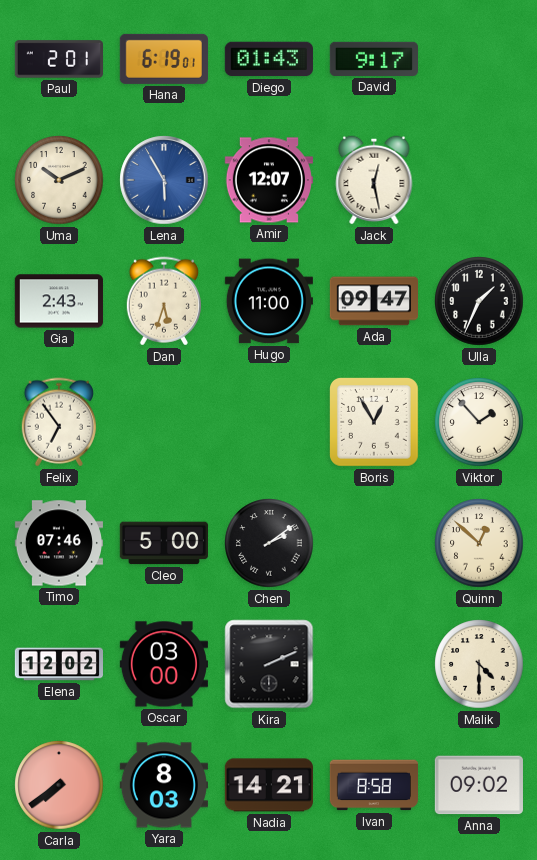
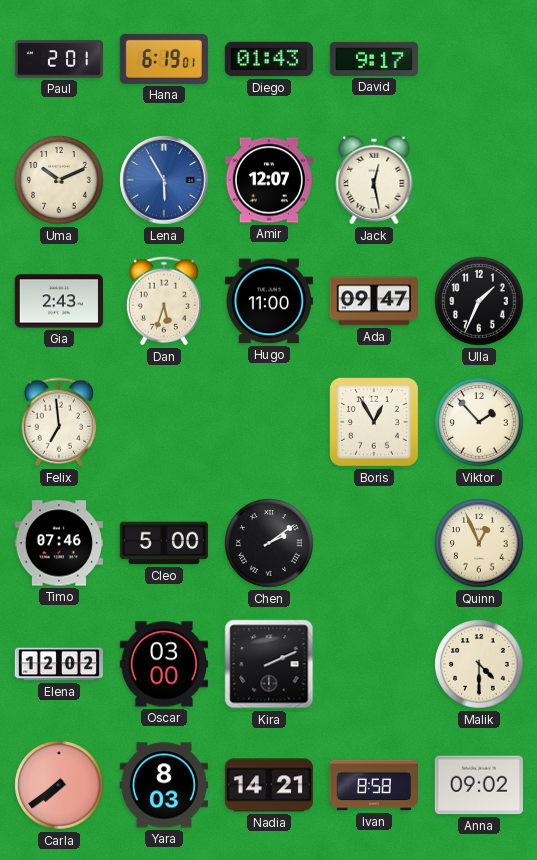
Felix: 6:54 -> 6:59 (59, 422)
Quinn: 12:52 -> 12:56 (479, 543)
